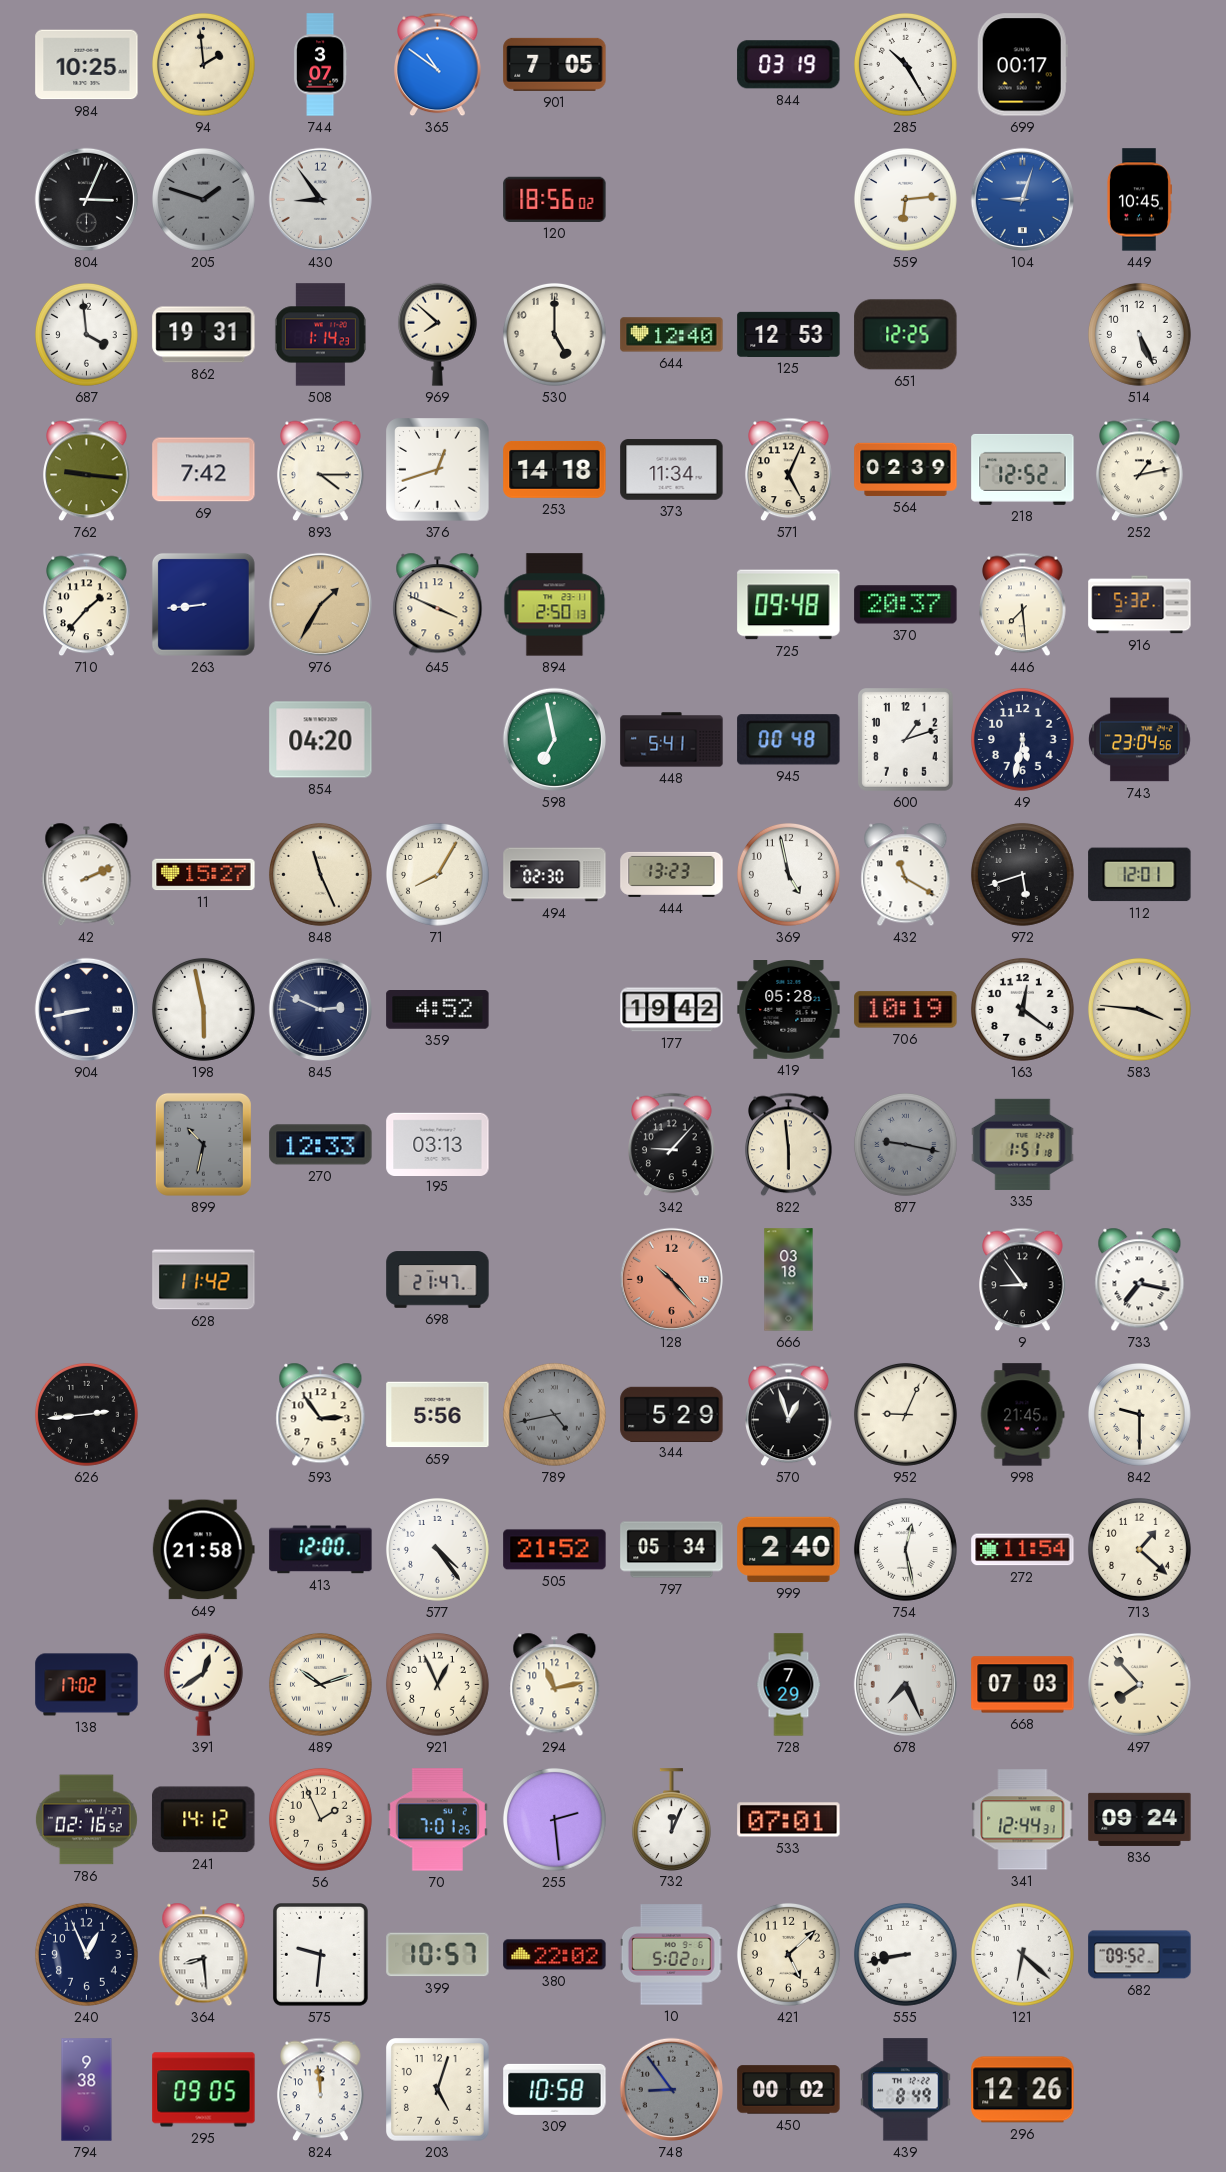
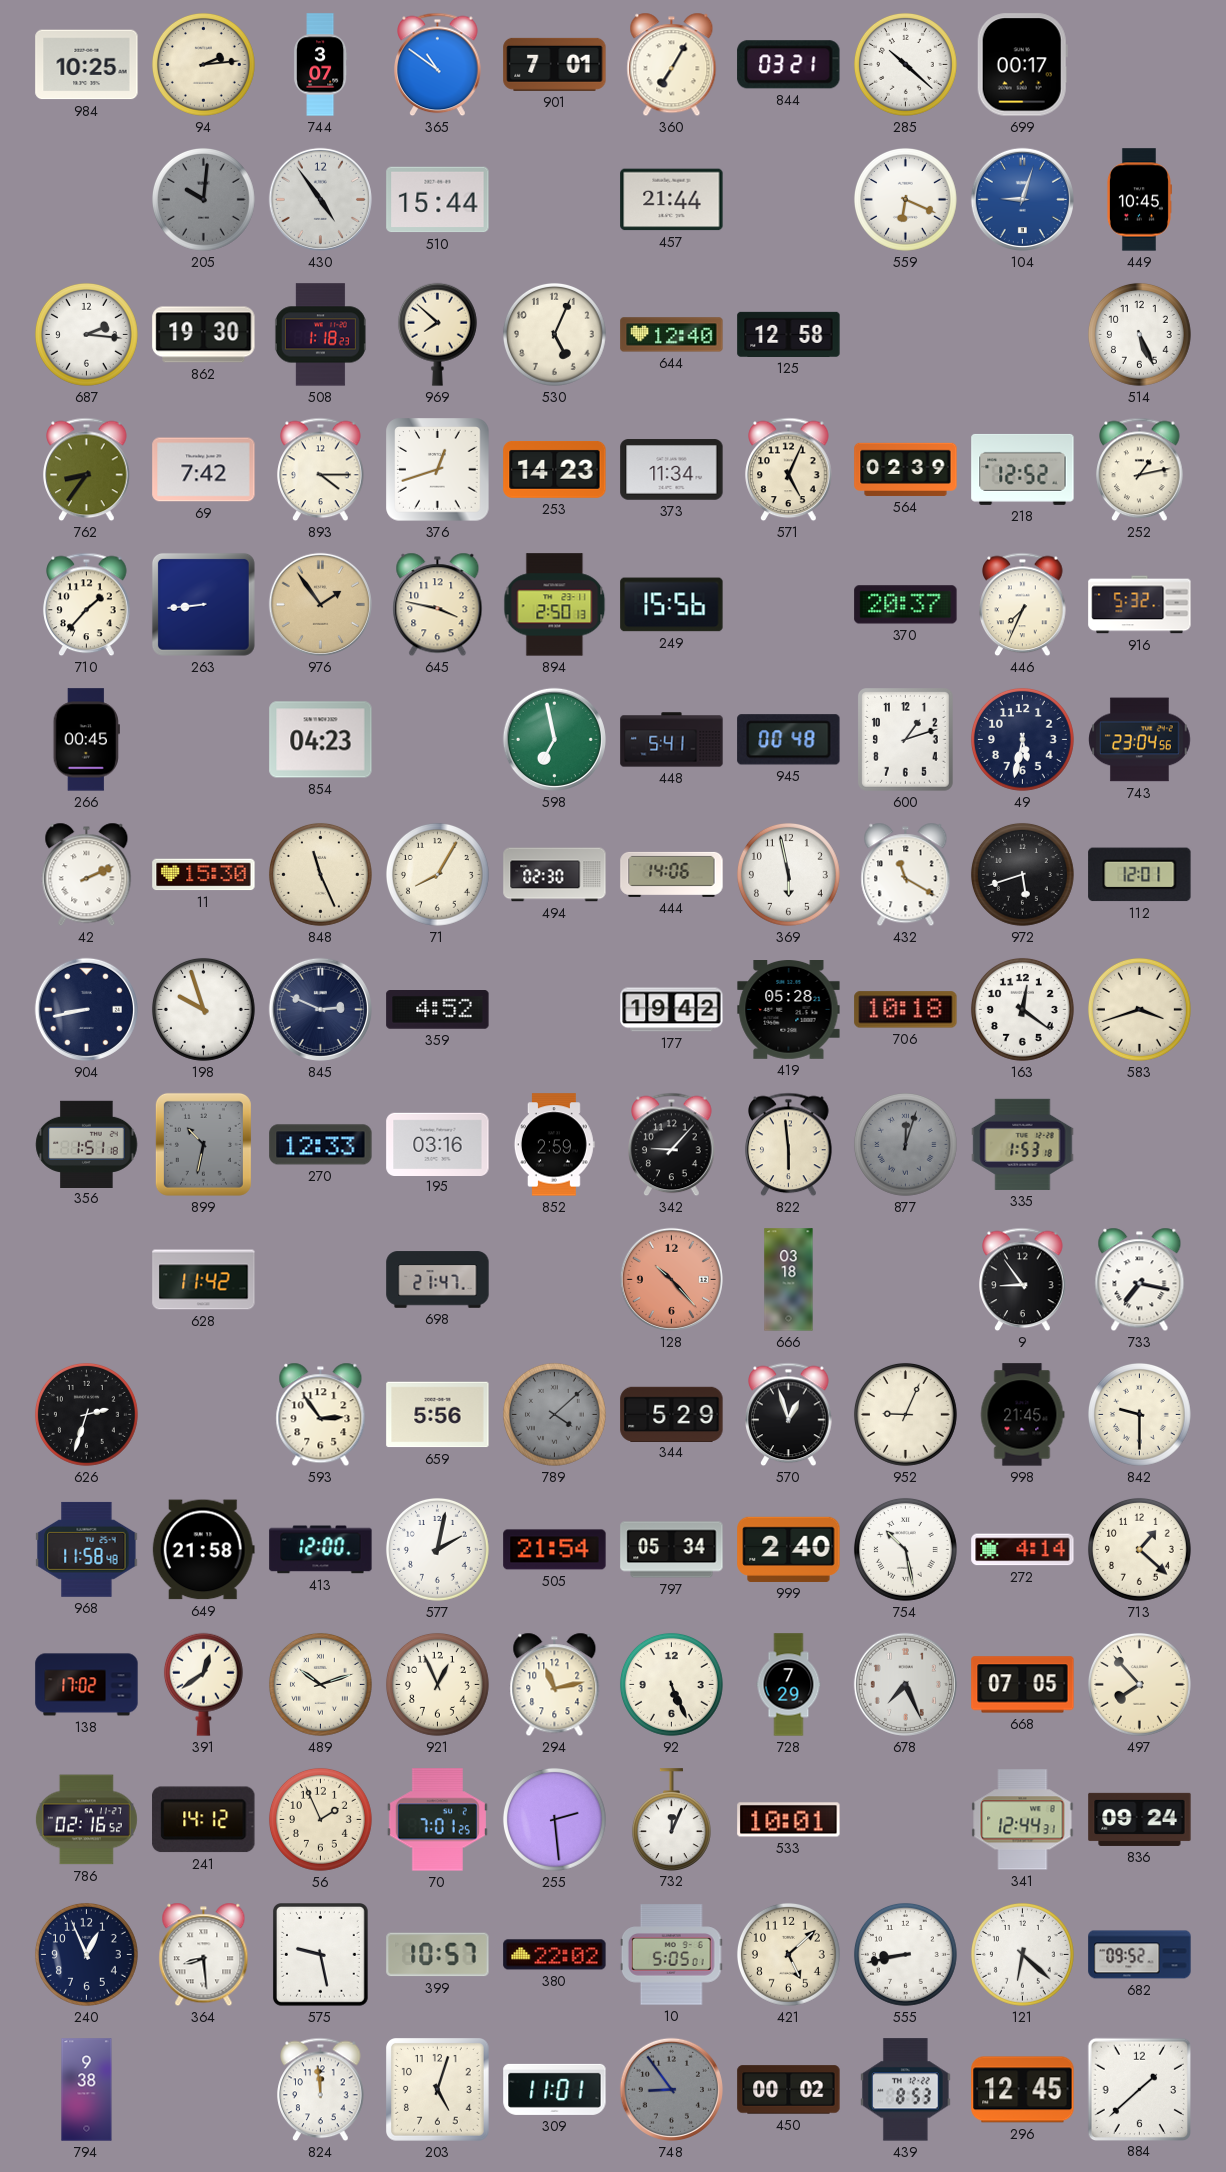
94: 1:59 -> 2:14 (203, 64)
901: 7:05 -> 7:01 (555, 64)
360: none -> 7:05 (672, 65)
844: 03:19 -> 03:21 (789, 65)
285: 10:25 -> 10:22 (905, 64)
804: 3:04 -> none (86, 199)
205: 1:48 -> 10:01 (203, 199)
430: 8:54 -> 4:54 (320, 199)
510: none -> 15:44 (438, 200)
120: 18:56 -> none (555, 199)
457: none -> 21:44 (672, 200)
559: 6:14 -> 6:19 (905, 199)
687: 3:59 -> 2:16 (86, 334)
862: 19:31 -> 19:30 (204, 335)
508: 1:14 -> 1:18 (320, 335)
530: 5:00 -> 5:04 (554, 334)
125: 12:53 -> 12:58 (789, 334)
651: 12:25 -> none (906, 335)
762: 9:16 -> 8:36 (87, 470)
253: 14:18 -> 14:23 (555, 469)
976: 1:35 -> 1:54 (320, 604)
645: 3:49 -> 3:47 (438, 605)
249: none -> 15:56 (672, 605)
725: 09:48 -> none (789, 605)
446: 7:29 -> 7:34 (1023, 605)
266: none -> 00:45 (86, 740)
854: 04:20 -> 04:23 (321, 740)
11: 15:27 -> 15:30 (204, 875)
444: 13:23 -> 14:06 (672, 874)
369: 4:58 -> 5:58 (788, 874)
198: 5:58 -> 9:57 (203, 1009)
706: 10:19 -> 10:18 (906, 1010)
583: 3:46 -> 3:42 (1139, 1009)
356: none -> 1:51 (87, 1144)
195: 03:13 -> 03:16 (438, 1144)
852: none -> 2:59 (554, 1145)
877: 9:17 -> 12:03 (905, 1144)
335: 1:51 -> 1:53 (1023, 1144)
626: 2:44 -> 2:33 (86, 1414)
789: 4:43 -> 4:08 (554, 1414)
968: none -> 11:58 (87, 1549)
577: 4:24 -> 2:02 (437, 1549)
505: 21:52 -> 21:54 (555, 1550)
754: 12:28 -> 10:28 (905, 1549)
272: 11:54 -> 4:14 (1023, 1550)
92: none -> 5:26 (671, 1684)
668: 07:03 -> 07:05 (1023, 1685)
533: 07:01 -> 10:01 (789, 1820)
575: 9:31 -> 9:28 (321, 1955)
10: 5:02 -> 5:05 (671, 1955)
295: 09:05 -> none (204, 2090)
309: 10:58 -> 11:01 (555, 2089)
439: 8:49 -> 8:53 (906, 2090)
296: 12:26 -> 12:45 (1023, 2090)
884: none -> 1:38 (1139, 2089)
